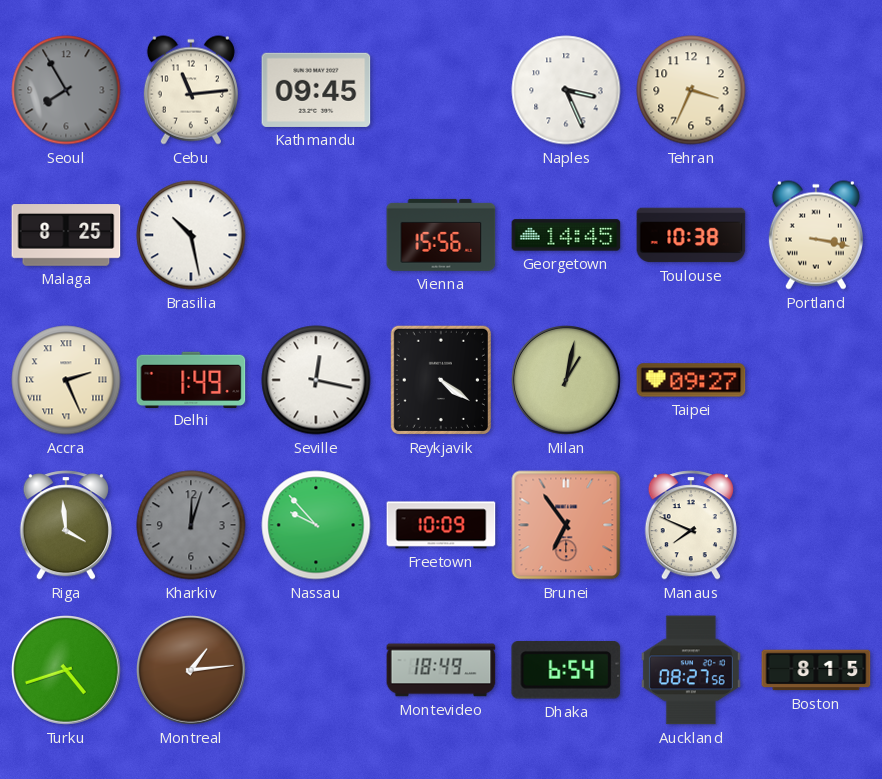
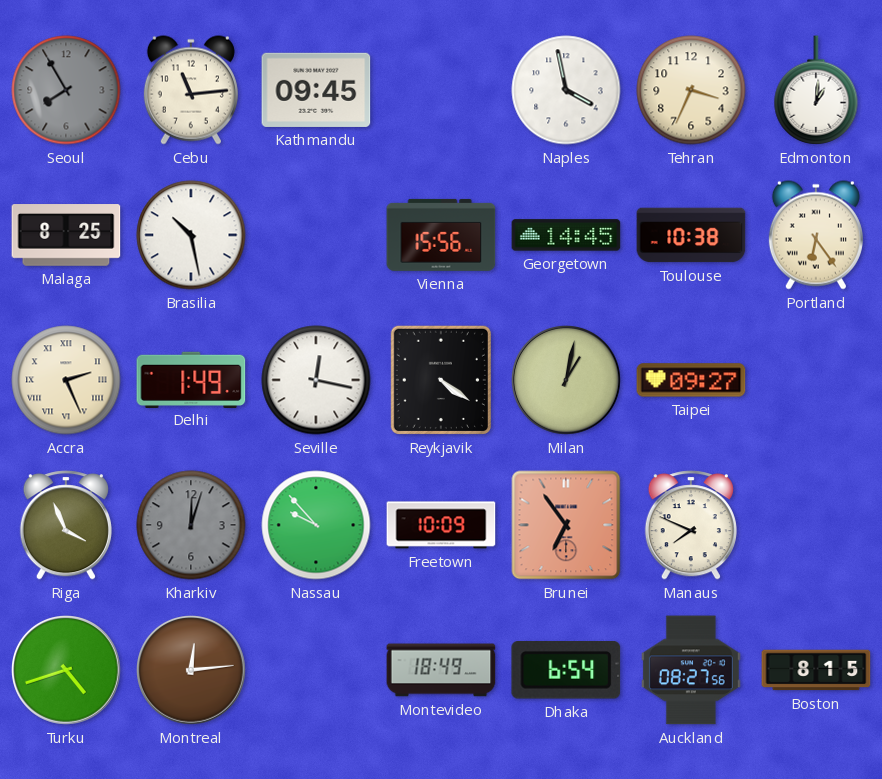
Naples: 3:26 -> 3:58 (566, 90)
Edmonton: none -> 1:01 (816, 90)
Portland: 3:17 -> 6:24 (816, 235)
Riga: 3:59 -> 3:56 (66, 525)
Montreal: 1:14 -> 12:14 (192, 671)
